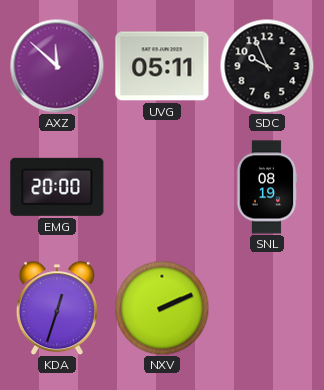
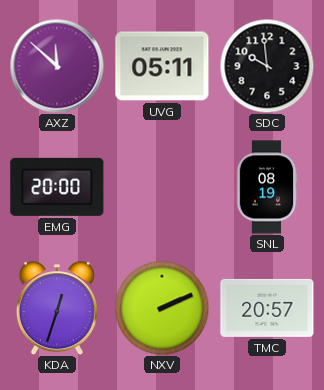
SDC: 9:56 -> 9:59 (267, 66)
TMC: none -> 20:57 (267, 308)
